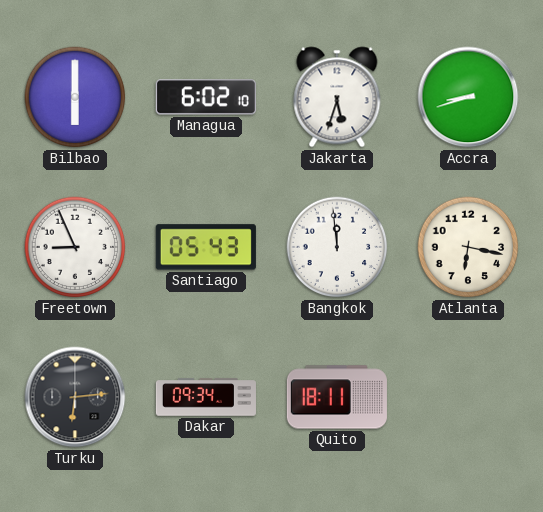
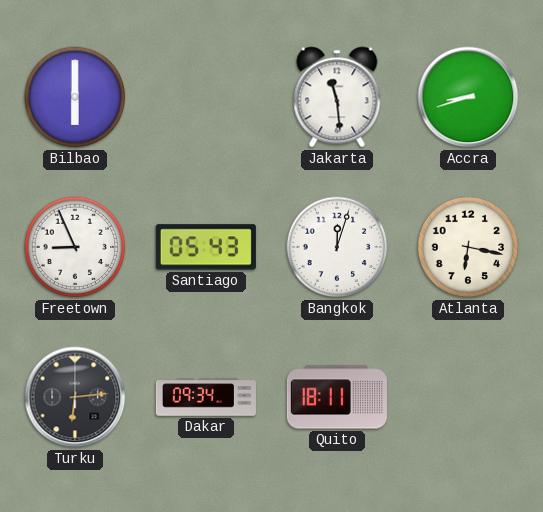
Managua: 6:02 -> none (206, 97)
Jakarta: 5:33 -> 11:29 (337, 97)
Bangkok: 11:59 -> 12:03 (337, 247)
